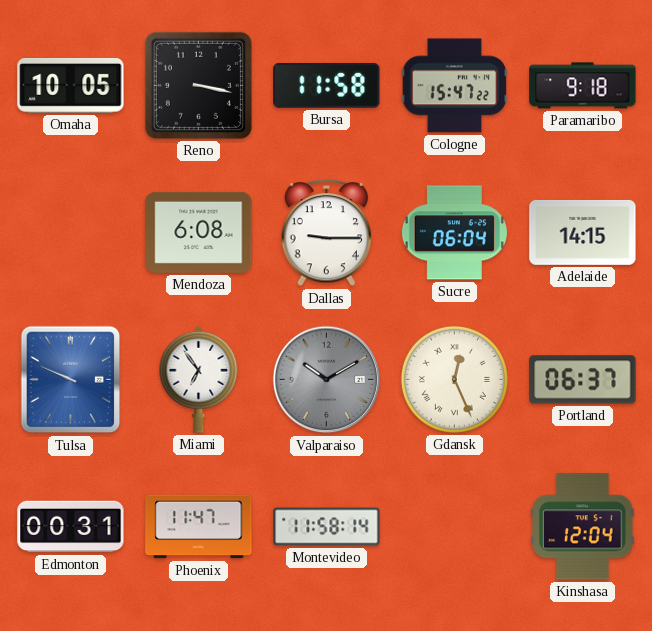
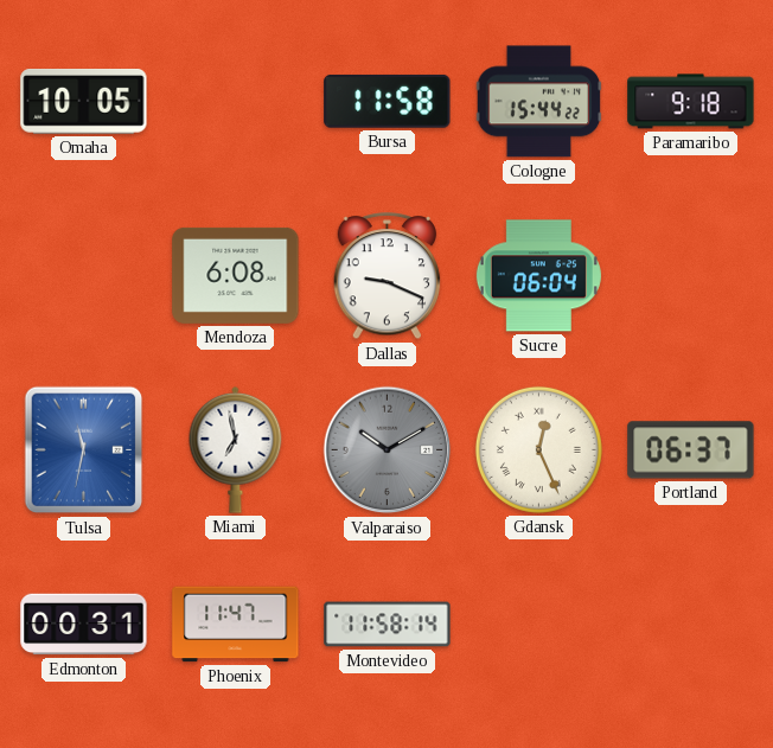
Reno: 3:17 -> none (198, 85)
Cologne: 15:47 -> 15:44 (539, 102)
Dallas: 9:15 -> 9:19 (388, 276)
Adelaide: 14:15 -> none (583, 232)
Tulsa: 9:49 -> 11:32 (84, 450)
Miami: 6:54 -> 6:58 (236, 449)
Kinshasa: 12:04 -> none (583, 527)
